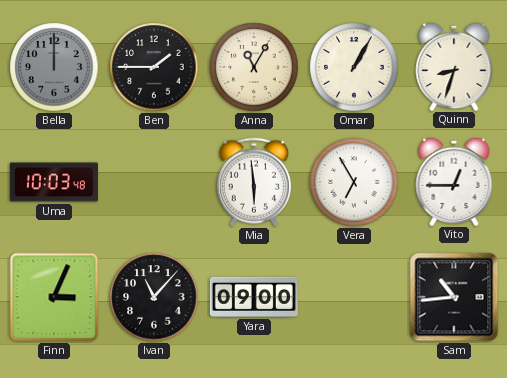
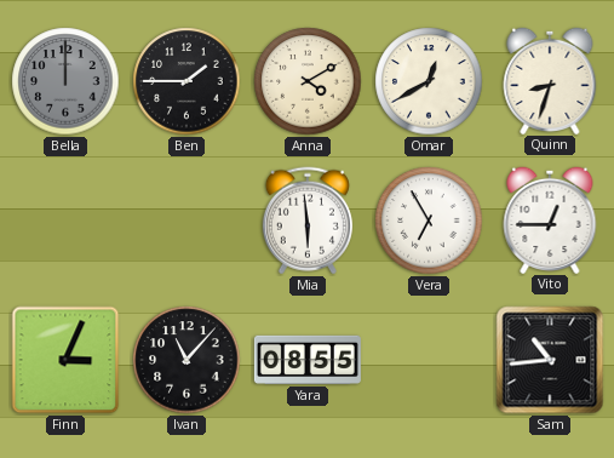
Anna: 11:05 -> 4:10 (308, 81)
Omar: 1:05 -> 12:40 (429, 81)
Uma: 10:03 -> none (54, 182)
Yara: 09:00 -> 08:55 (308, 360)
